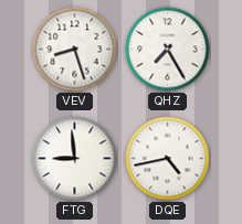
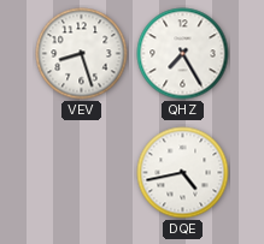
FTG: 8:59 -> none (75, 159)
